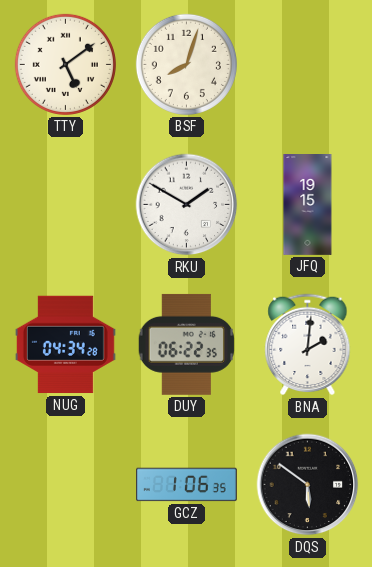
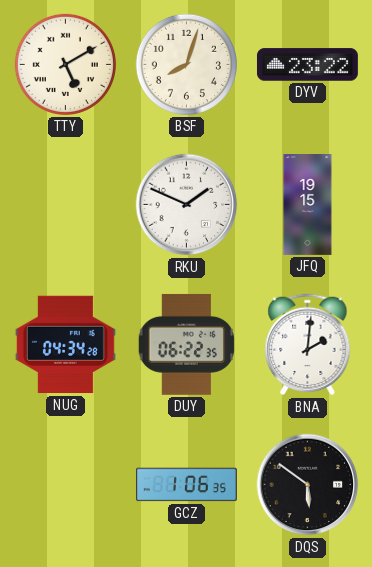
TTY: 5:09 -> 5:10 (65, 64)
DYV: none -> 23:22 (307, 65)
RKU: 1:50 -> 1:49 (187, 205)
